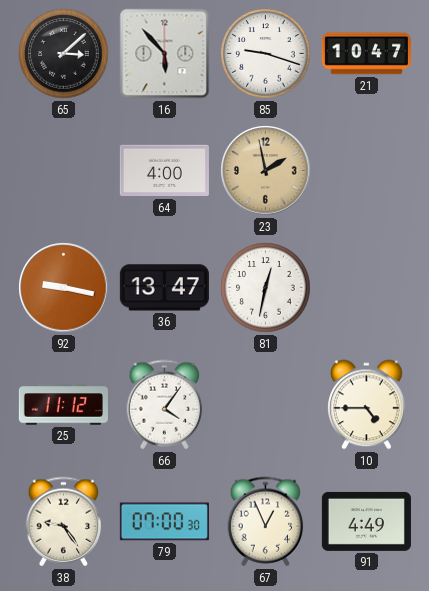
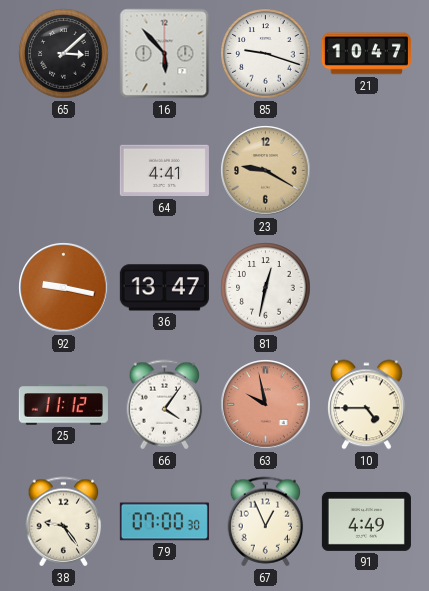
64: 4:00 -> 4:41 (164, 171)
23: 1:58 -> 9:20 (266, 171)
63: none -> 9:58 (266, 405)
